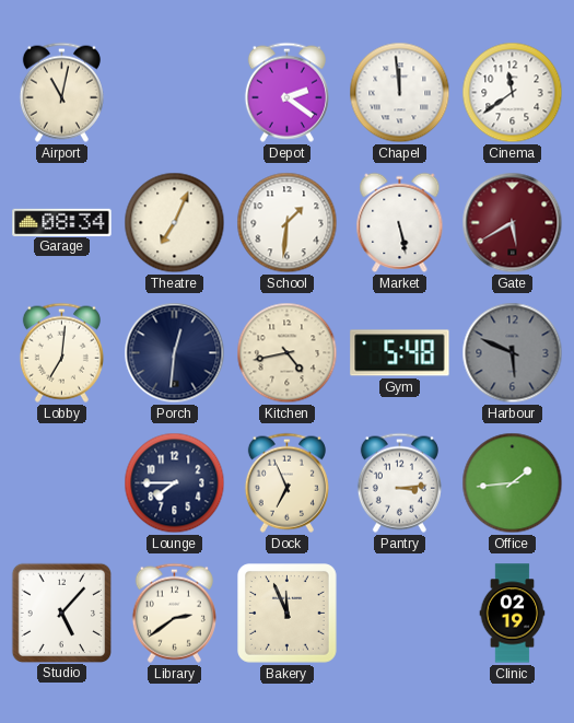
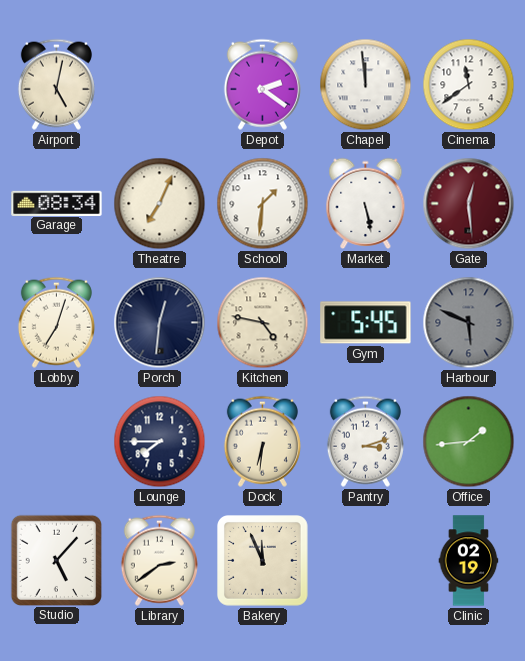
Airport: 11:02 -> 5:02 (56, 84)
Gate: 5:40 -> 12:29 (469, 204)
Lobby: 7:01 -> 7:03 (56, 322)
Kitchen: 4:43 -> 4:47 (263, 323)
Gym: 5:48 -> 5:45 (366, 323)
Dock: 6:56 -> 6:31 (262, 441)
Pantry: 3:14 -> 3:12 (365, 441)
